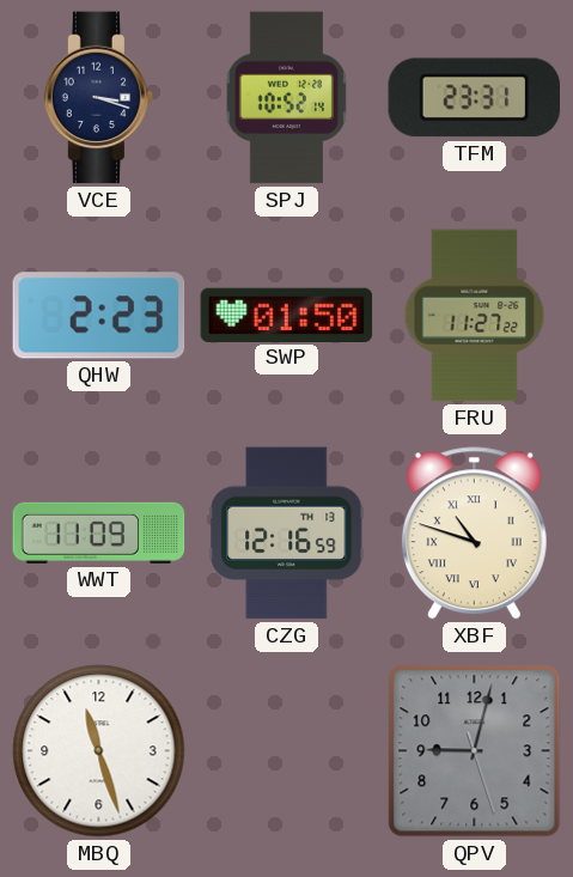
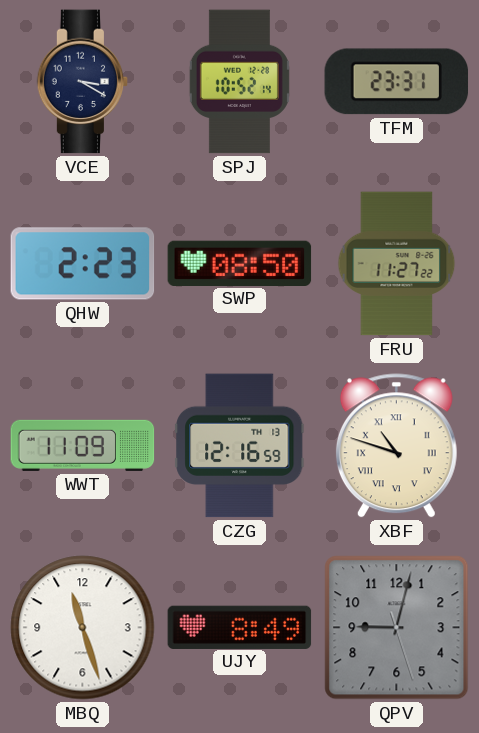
VCE: 3:18 -> 3:20 (83, 82)
SWP: 01:50 -> 08:50 (240, 263)
UJY: none -> 8:49 (240, 627)
